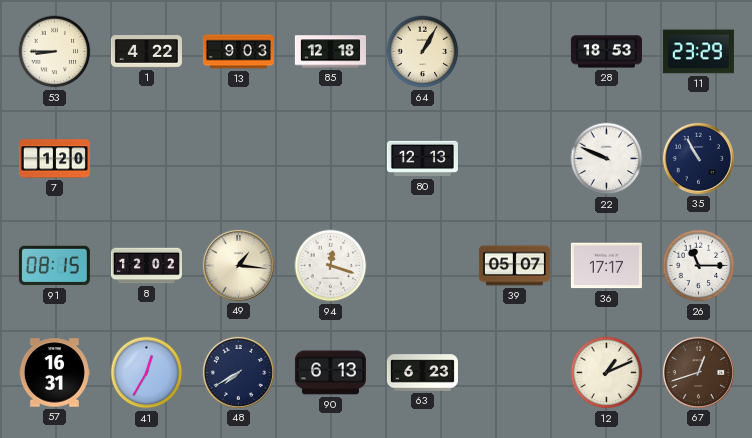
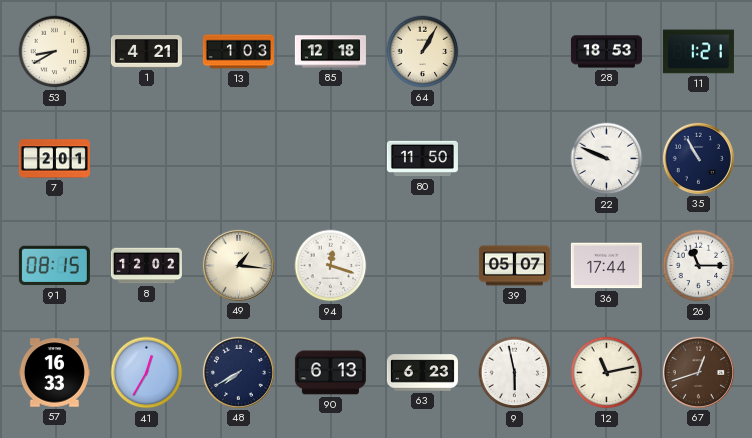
53: 8:45 -> 8:40 (55, 52)
1: 4:22 -> 4:21 (146, 52)
13: 9:03 -> 1:03 (238, 52)
11: 23:29 -> 1:21 (698, 52)
7: 1:20 -> 2:01 (54, 159)
80: 12:13 -> 11:50 (422, 159)
36: 17:17 -> 17:44 (606, 266)
57: 16:31 -> 16:33 (54, 373)
9: none -> 5:58 (515, 373)
12: 1:11 -> 11:13 (607, 373)
